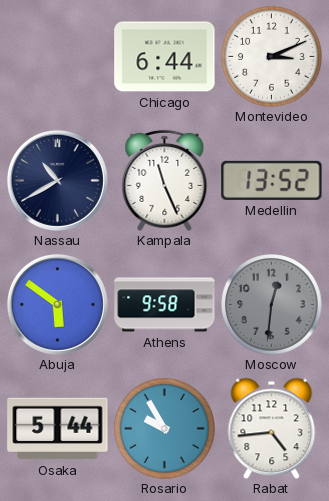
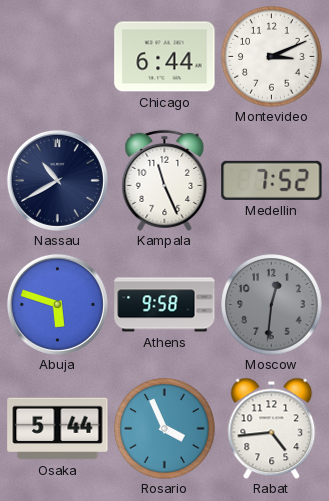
Medellin: 13:52 -> 7:52 (272, 180)
Abuja: 5:51 -> 5:48 (57, 304)
Rosario: 9:55 -> 3:56 (165, 429)
